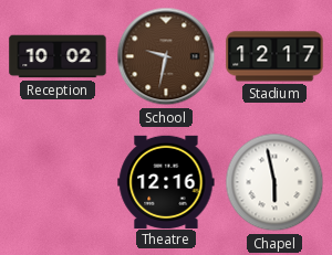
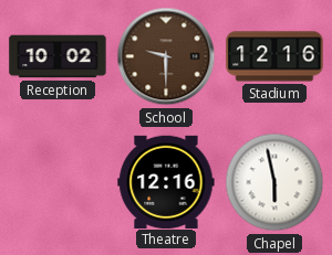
School: 9:32 -> 9:30 (166, 56)
Stadium: 12:17 -> 12:16 (274, 56)
